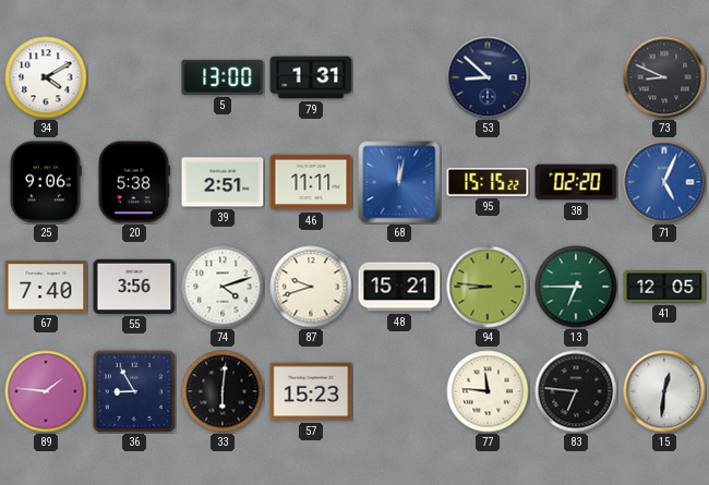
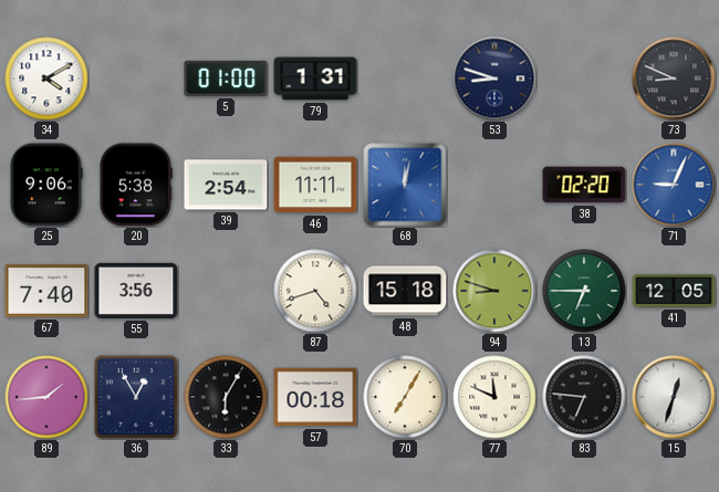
5: 13:00 -> 01:00 (226, 78)
53: 8:52 -> 8:48 (494, 78)
39: 2:51 -> 2:54 (226, 185)
95: 15:15 -> none (488, 182)
71: 5:04 -> 9:04 (674, 185)
74: 4:12 -> none (223, 287)
87: 9:42 -> 4:42 (315, 291)
48: 15:21 -> 15:18 (405, 291)
94: 8:46 -> 8:48 (494, 291)
89: 1:46 -> 1:44 (46, 397)
36: 8:55 -> 12:55 (136, 397)
33: 6:01 -> 6:05 (226, 397)
57: 15:23 -> 00:18 (315, 397)
70: none -> 7:05 (405, 397)
77: 11:46 -> 11:49 (494, 397)
15: 12:31 -> 12:33 (674, 397)
